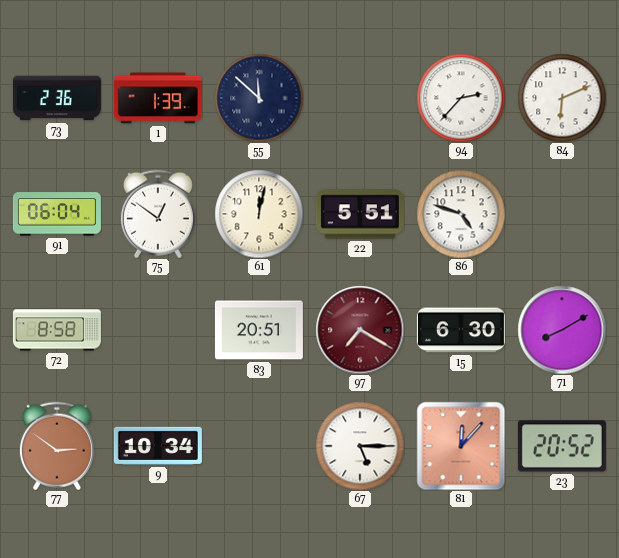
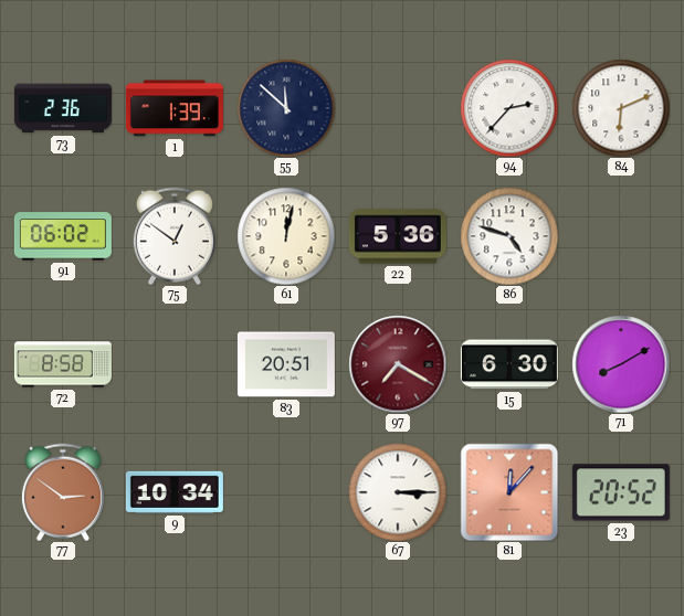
91: 06:04 -> 06:02 (63, 236)
22: 5:51 -> 5:36 (398, 236)
67: 5:15 -> 3:15 (398, 492)
